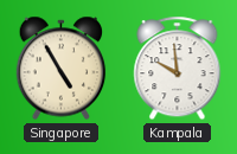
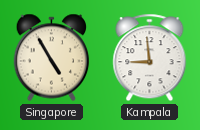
Kampala: 9:59 -> 8:59 (150, 58)
